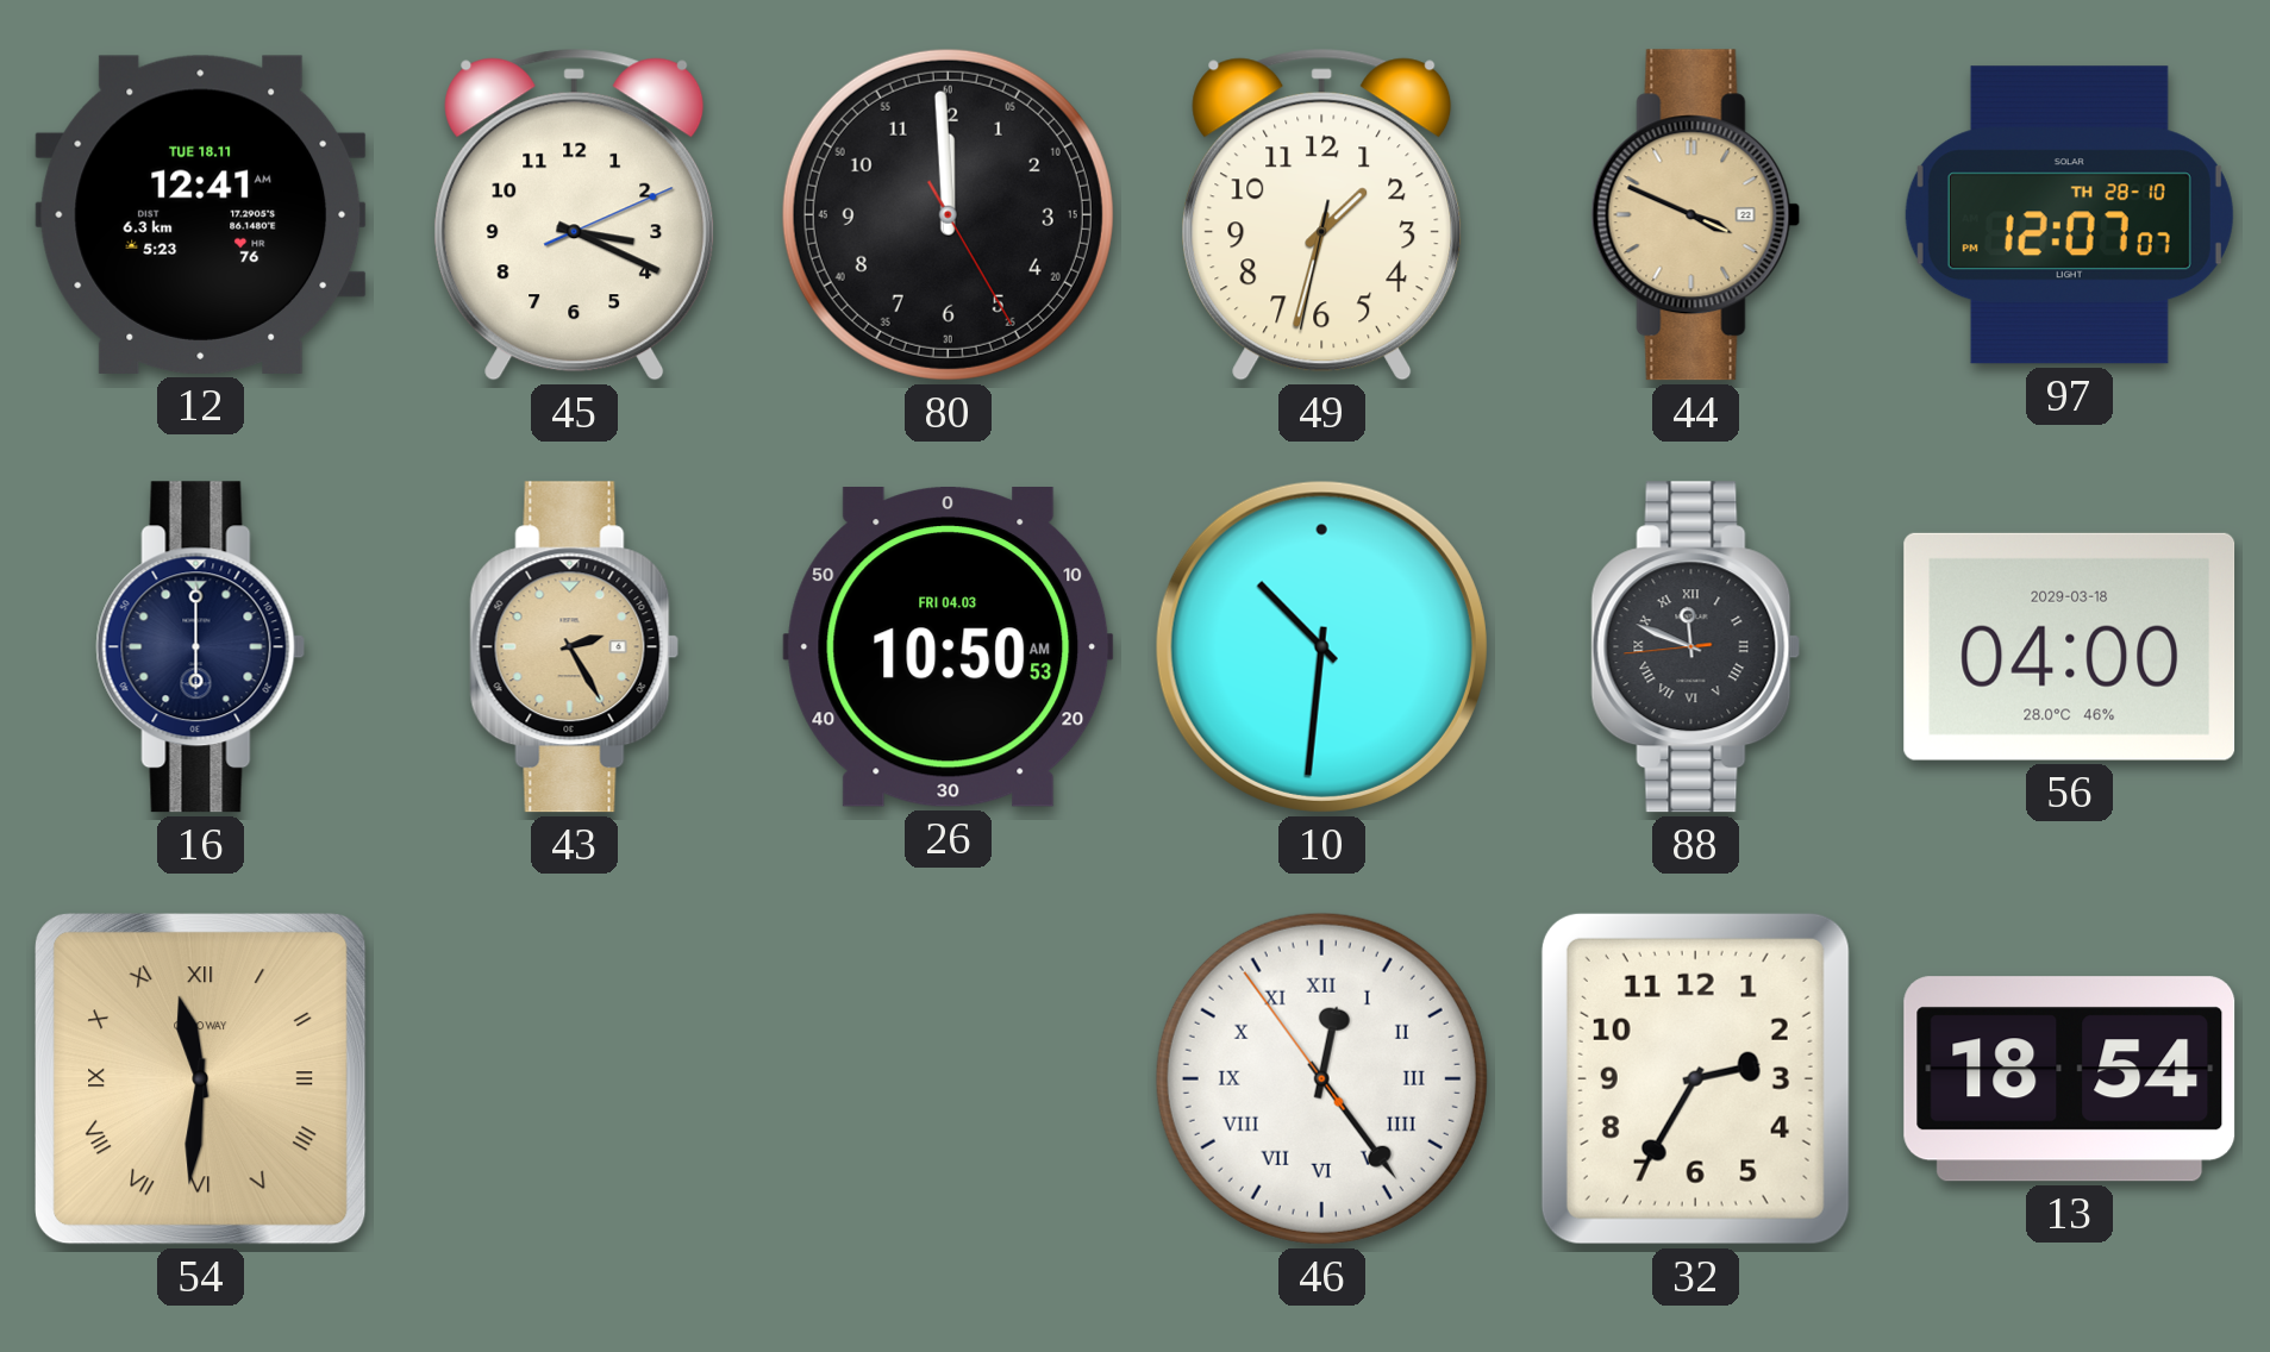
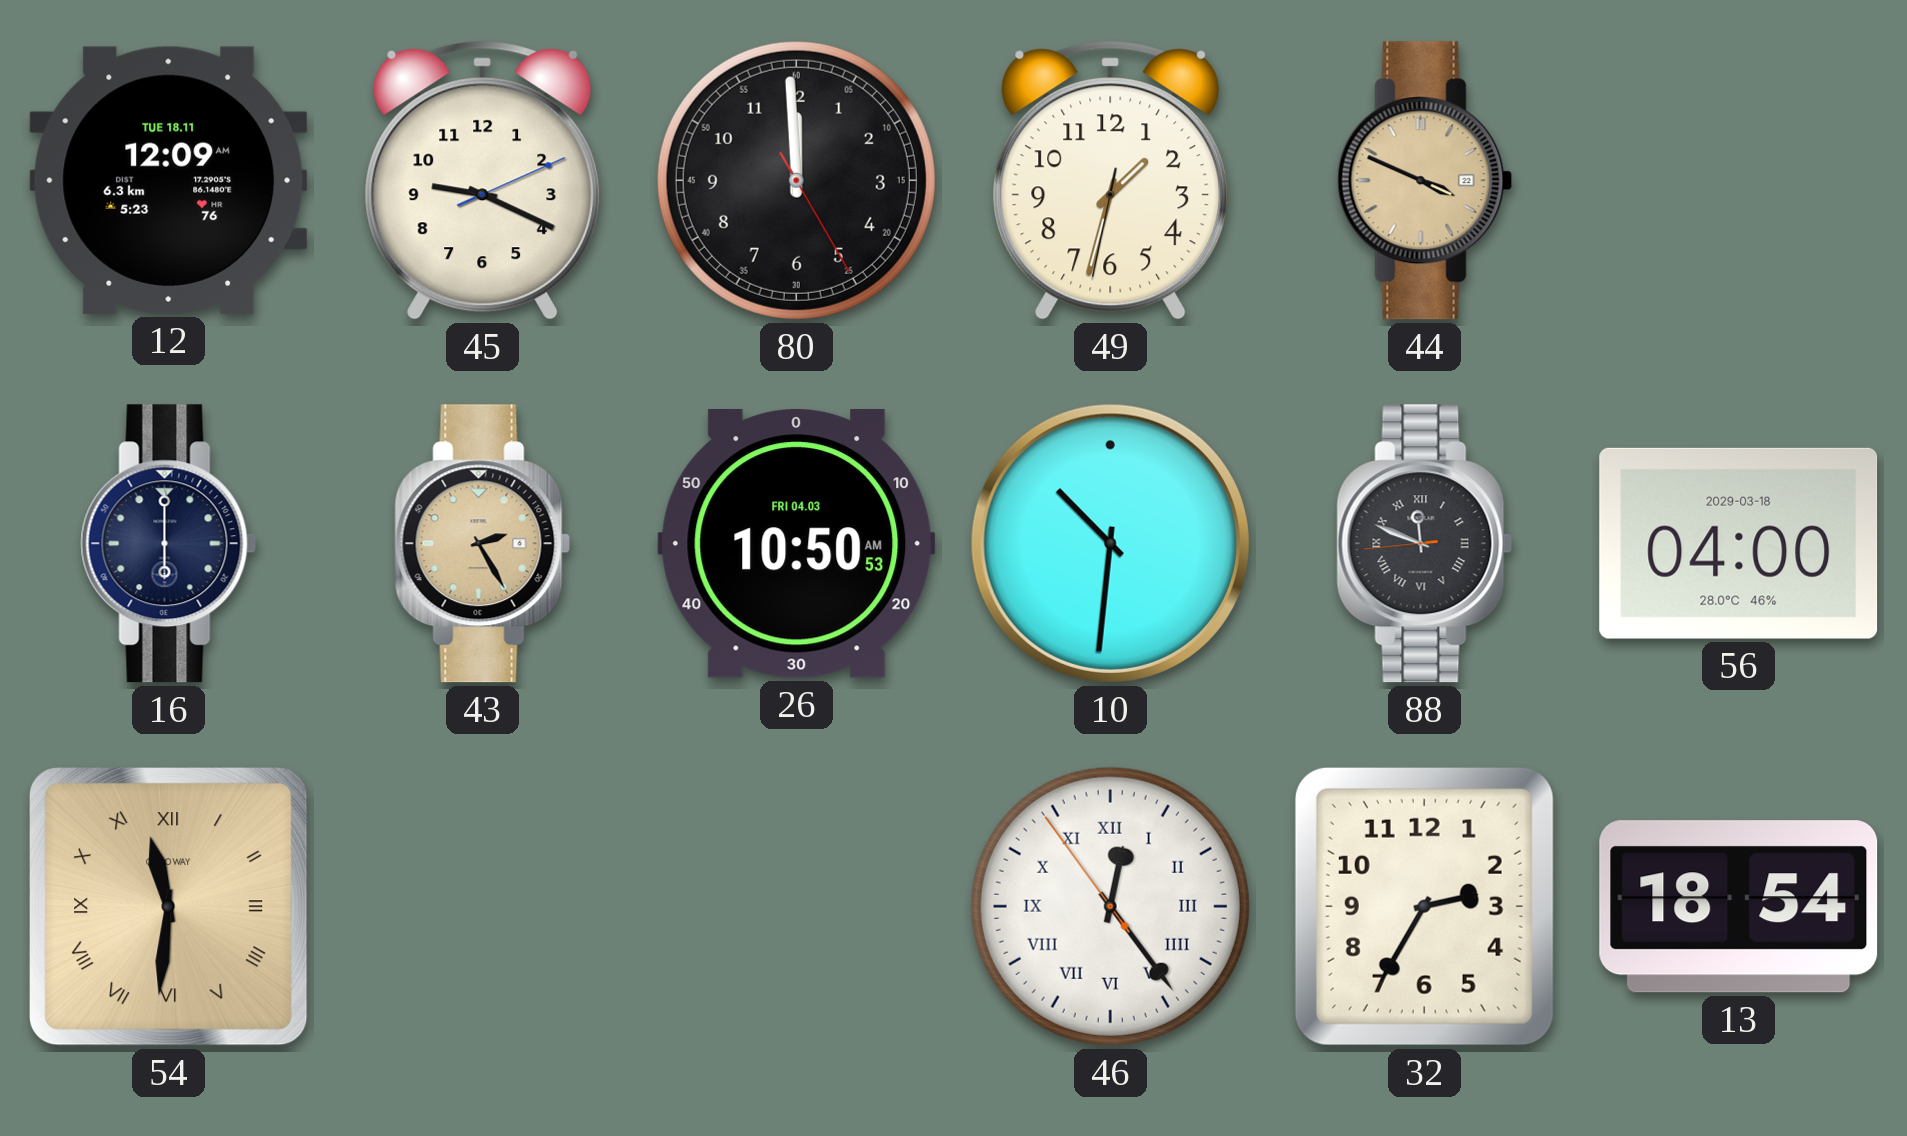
12: 12:41 -> 12:09 (169, 180)
45: 3:19 -> 9:19 (483, 180)
97: 12:07 -> none (2069, 215)
